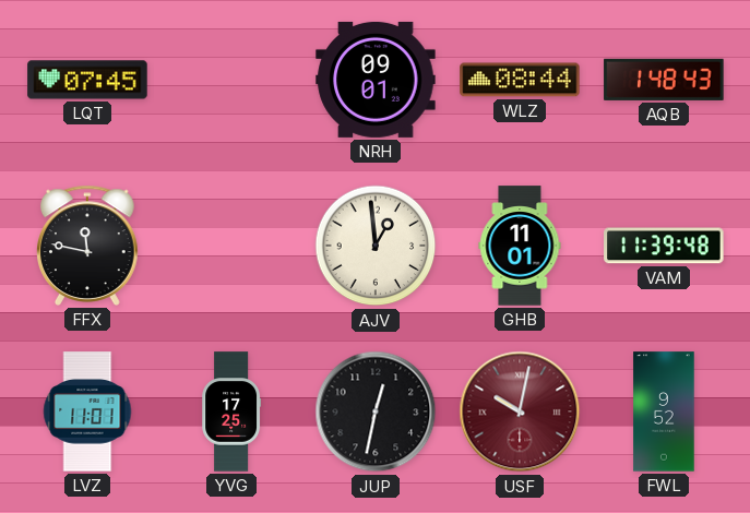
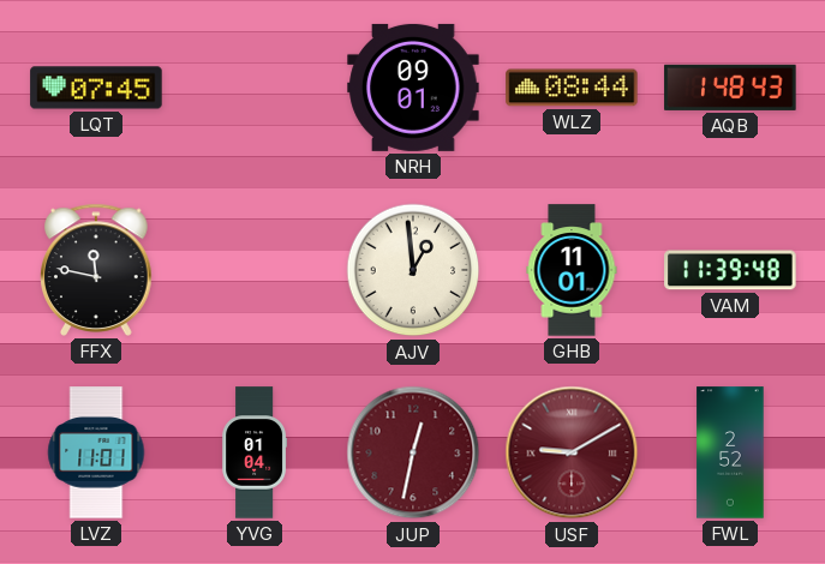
YVG: 17:25 -> 01:04 (255, 452)
JUP dial: black -> burgundy (413, 452)
USF: 10:02 -> 9:10 (572, 452)
FWL: 9:52 -> 2:52 (730, 452)
